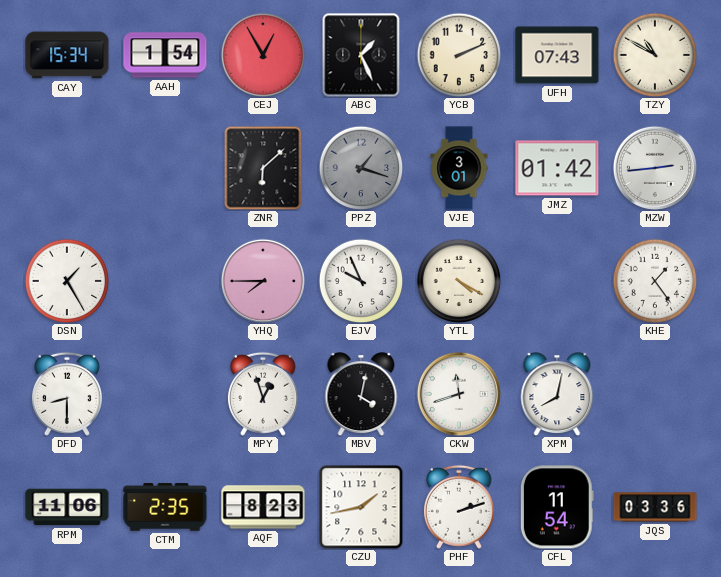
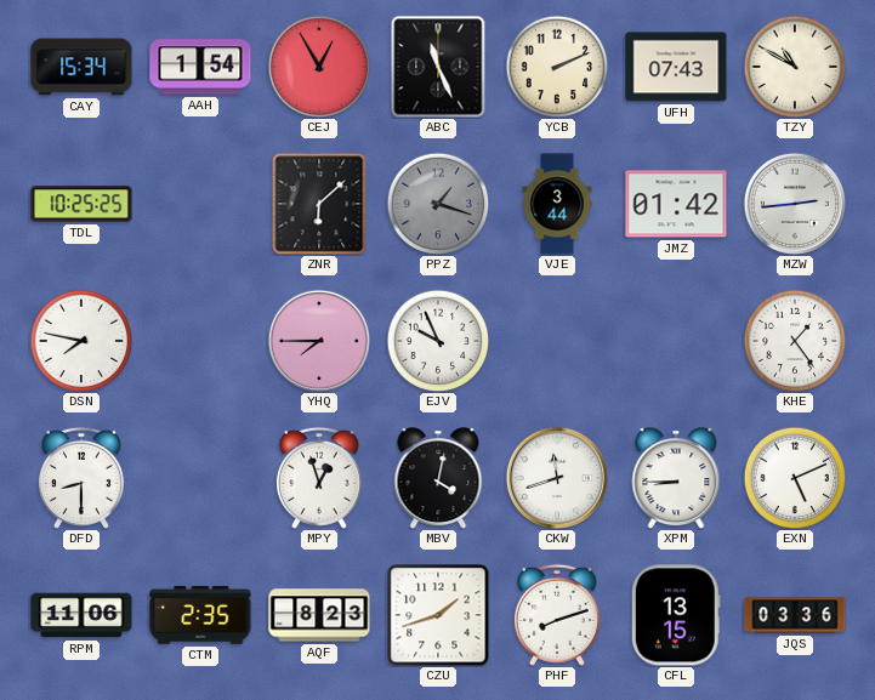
ABC: 1:26 -> 11:26 (438, 67)
TDL: none -> 10:25 (81, 204)
VJE: 3:01 -> 3:44 (557, 204)
DSN: 1:25 -> 7:47 (81, 341)
YTL: 4:20 -> none (459, 281)
XPM: 8:02 -> 8:45 (676, 478)
EXN: none -> 5:11 (795, 478)
CZU: 1:43 -> 1:42 (438, 615)
PHF: 2:12 -> 8:12 (557, 615)
CFL: 11:54 -> 13:15 (676, 615)
